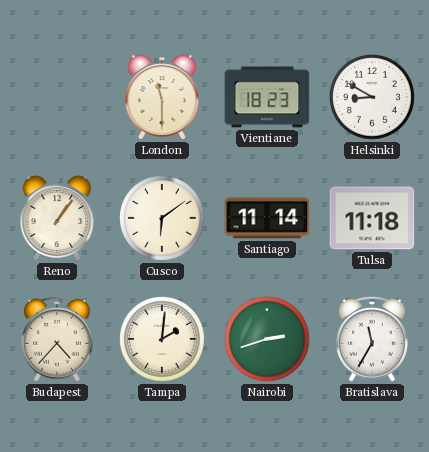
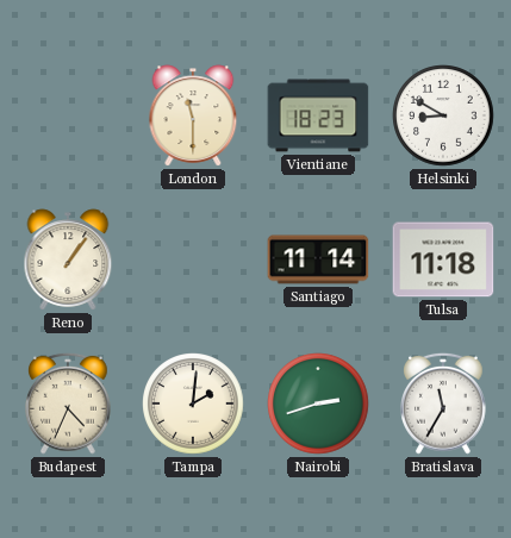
Cusco: 6:09 -> none (162, 218)
Budapest: 4:37 -> 4:34 (68, 403)
